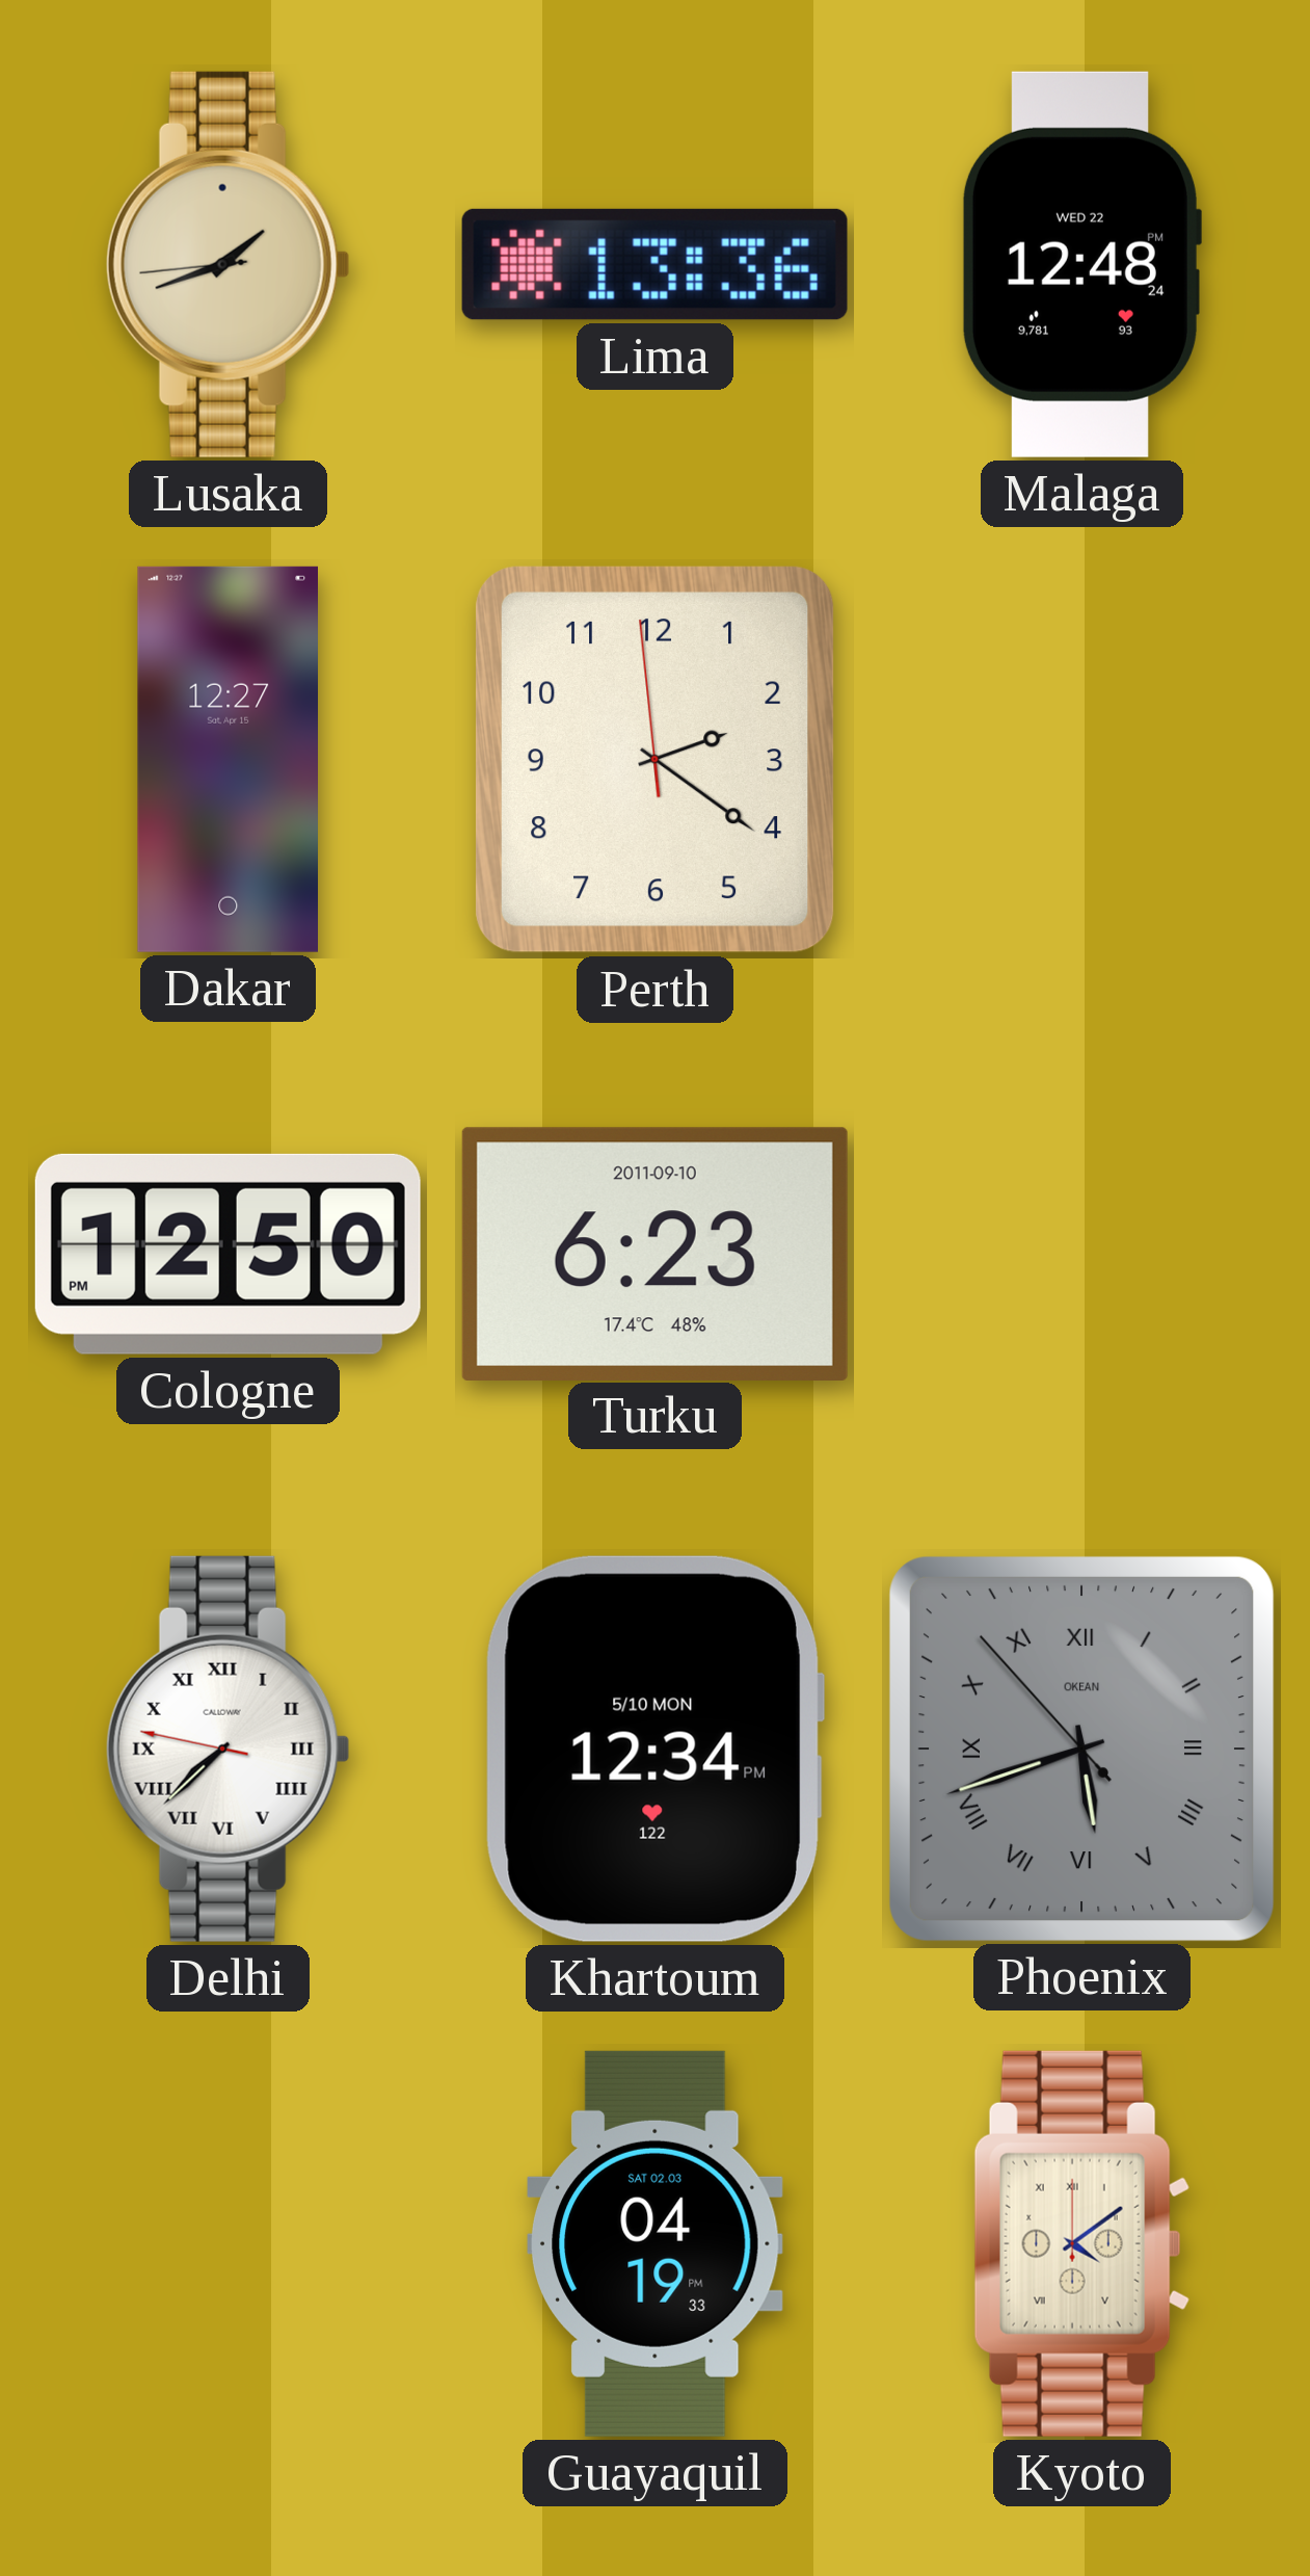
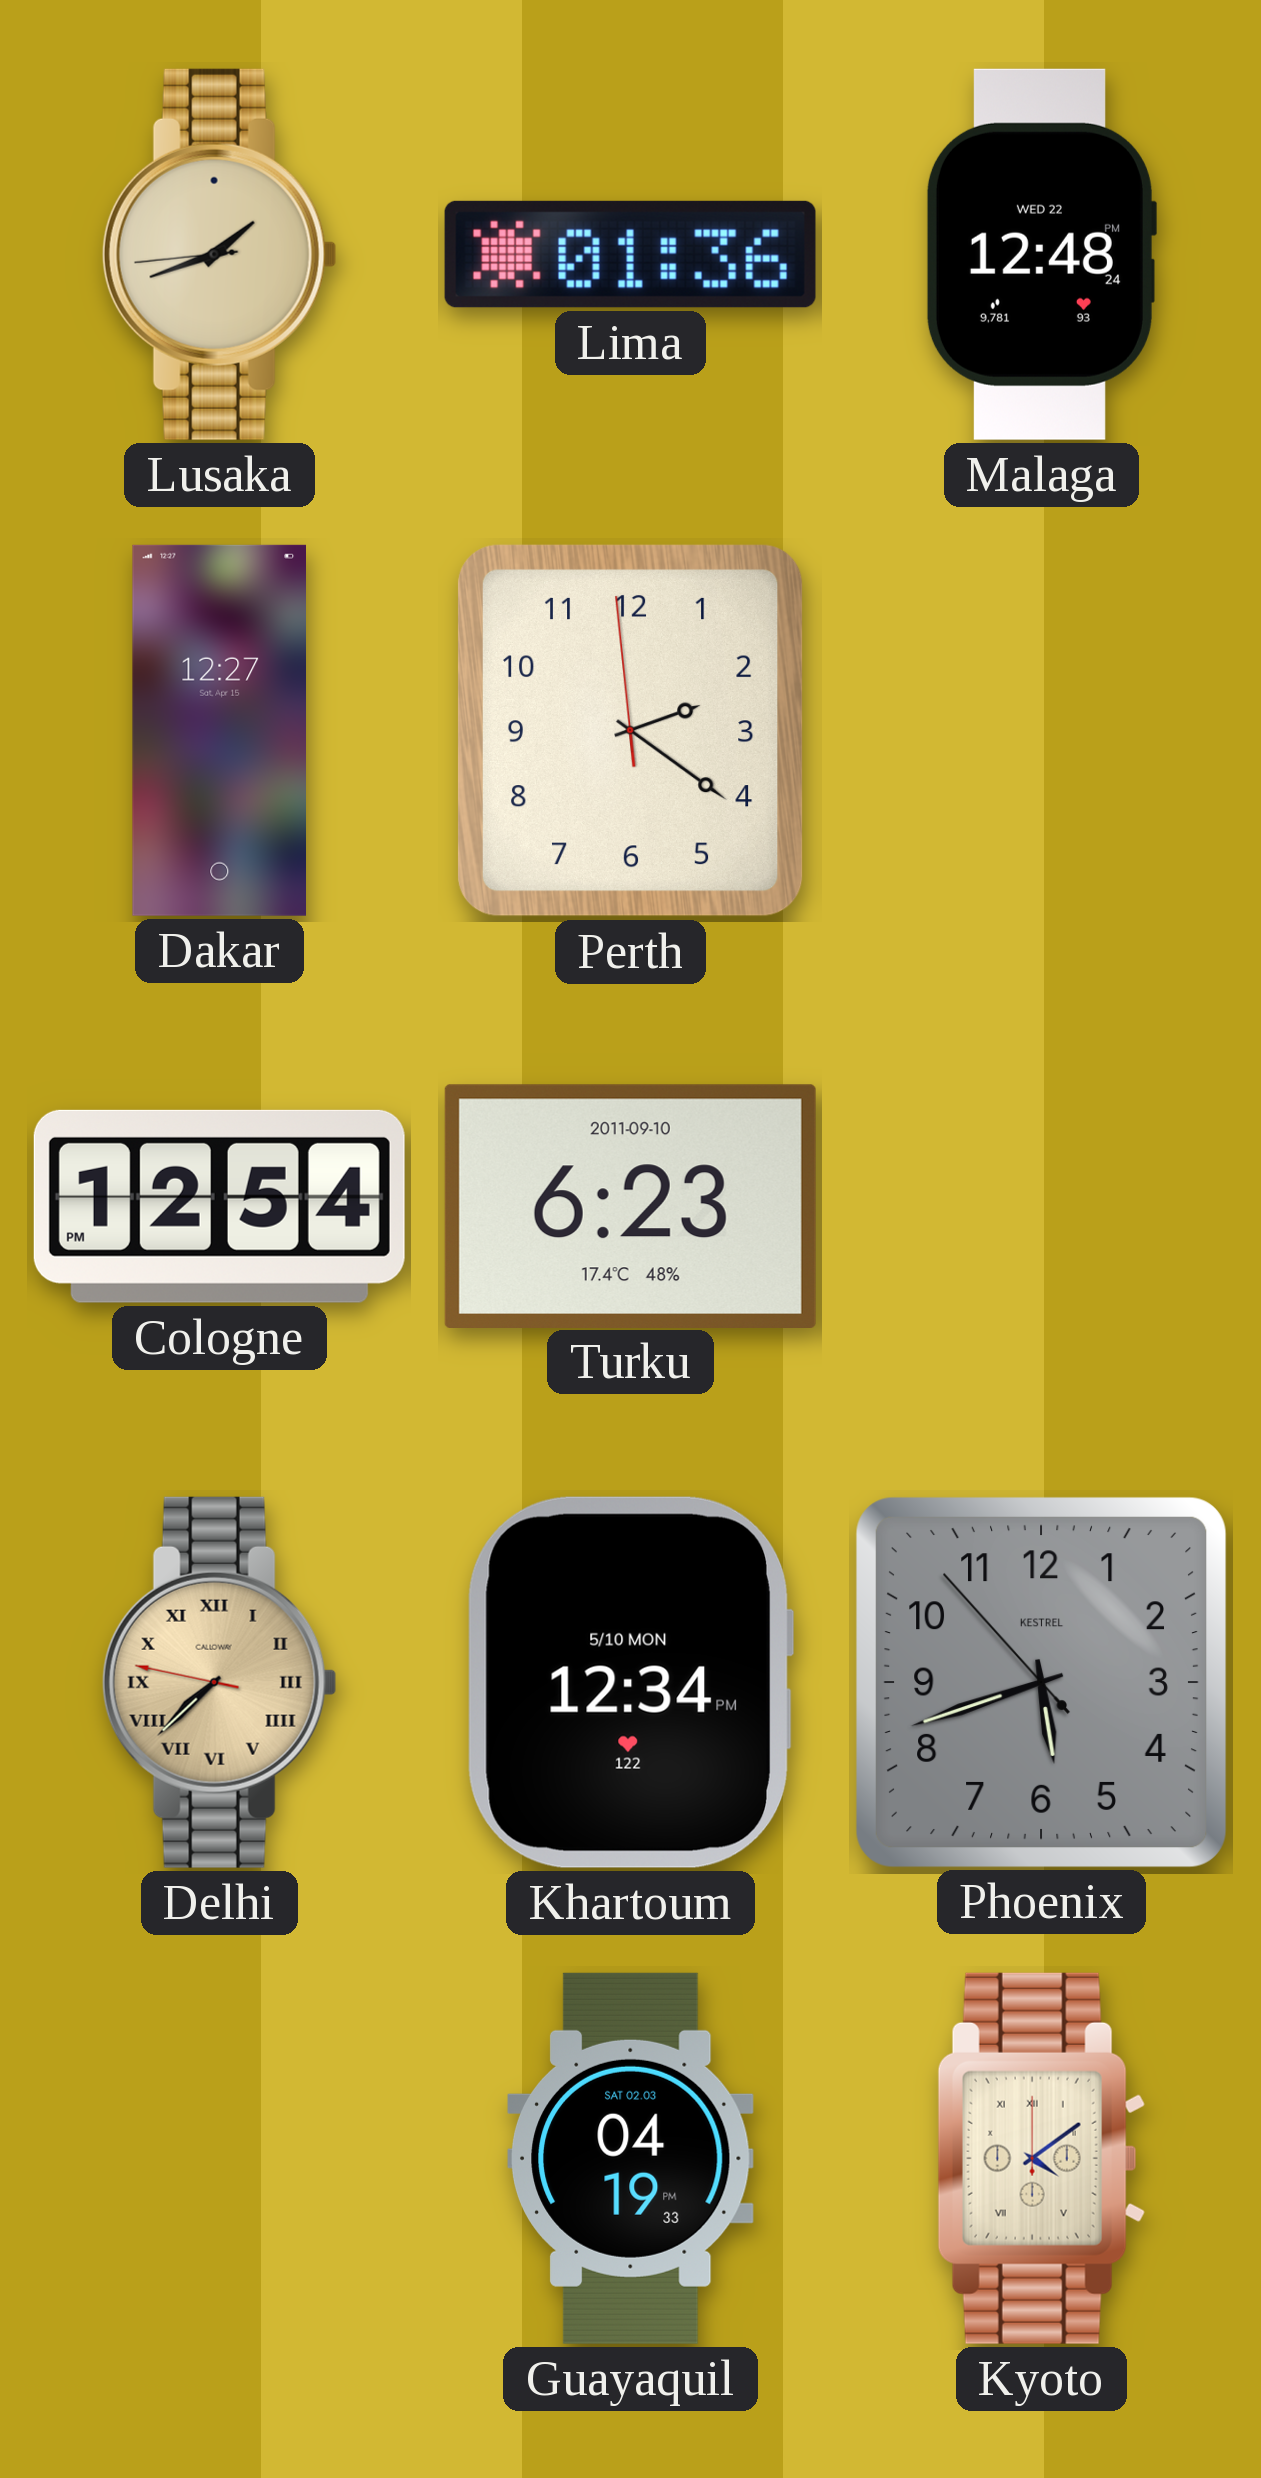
Lima: 13:36 -> 01:36 (630, 254)
Cologne: 12:50 -> 12:54 (219, 1206)
Delhi dial: white -> champagne (219, 1682)
Phoenix numerals: Roman -> Arabic (1041, 1682)
Phoenix brand: OKEAN -> KESTREL (1041, 1682)
